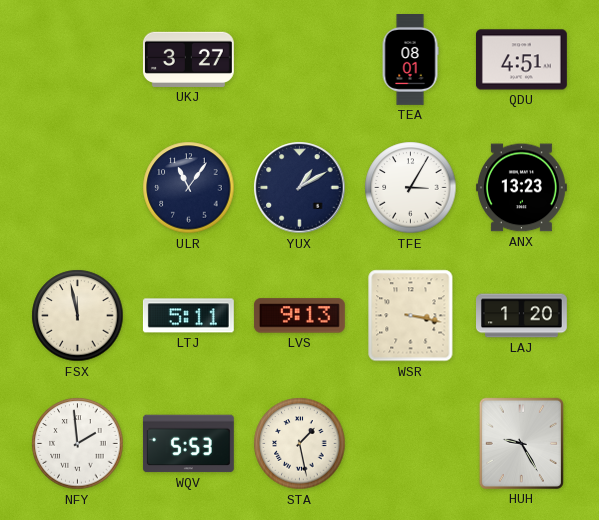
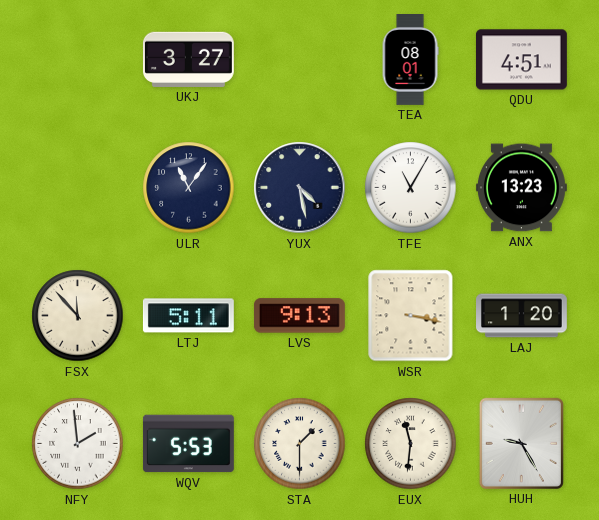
YUX: 1:10 -> 4:28 (300, 188)
TFE: 3:05 -> 11:05 (411, 188)
FSX: 11:58 -> 11:53 (78, 316)
STA: 1:28 -> 1:30 (300, 444)
EUX: none -> 11:31 (411, 444)
